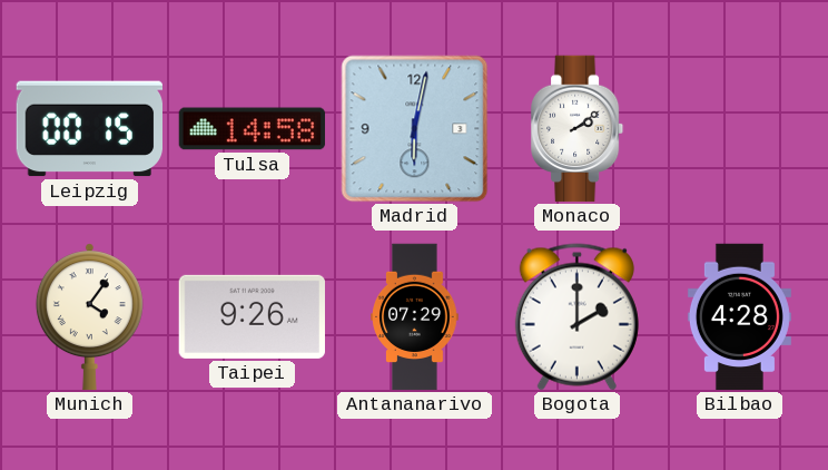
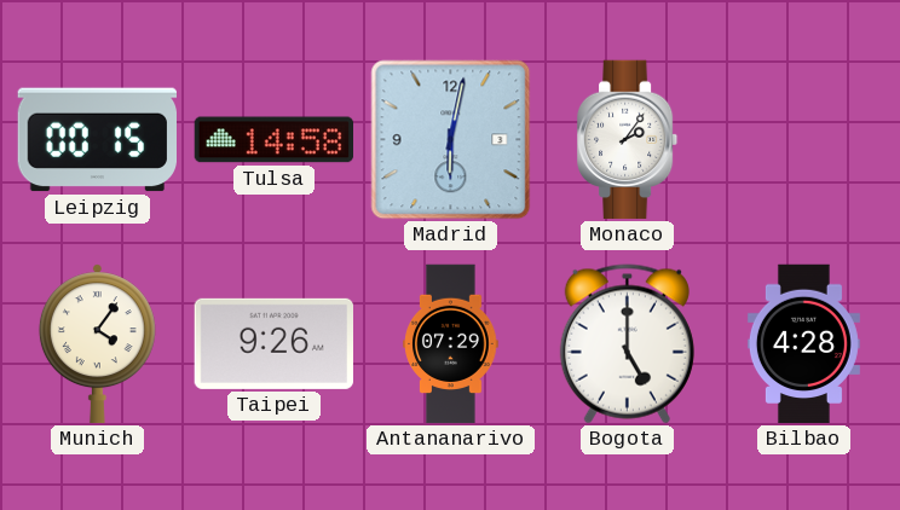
Monaco: 2:09 -> 2:06 (628, 140)
Bogota: 2:00 -> 5:00 (627, 344)
